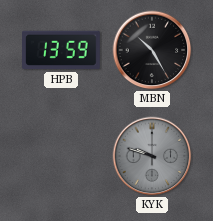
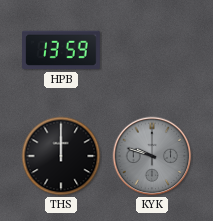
MBN: 10:25 -> none (152, 50)
THS: none -> 12:00 (61, 156)
